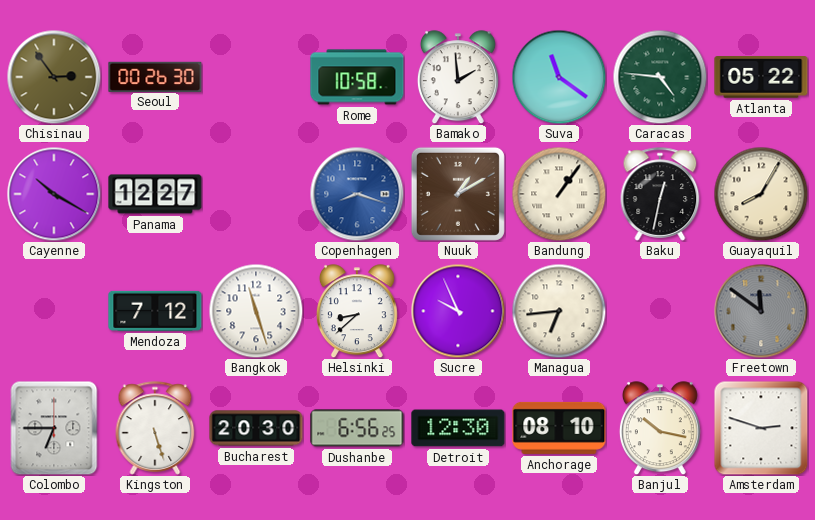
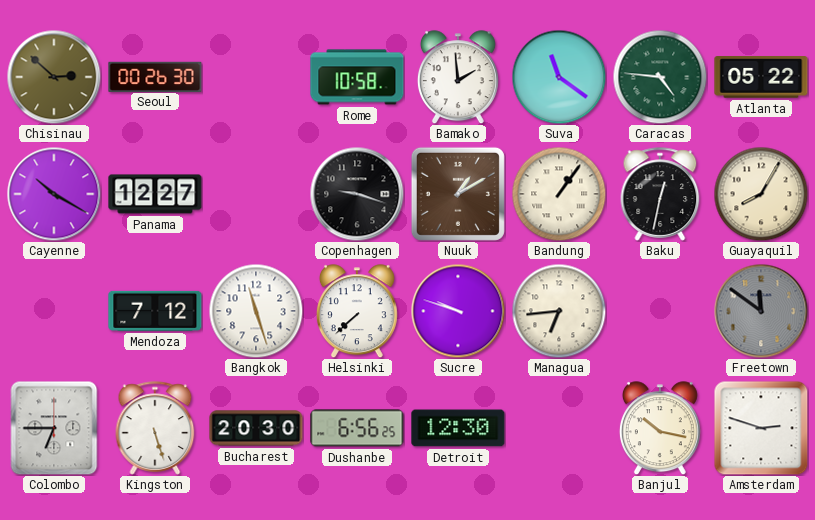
Chisinau: 2:54 -> 2:52 (54, 77)
Copenhagen: 8:18 -> 9:18 (357, 194)
Copenhagen dial: blue -> black (357, 194)
Helsinki: 8:38 -> 7:38 (357, 311)
Sucre: 9:56 -> 9:48 (458, 311)
Anchorage: 08:10 -> none (559, 428)
